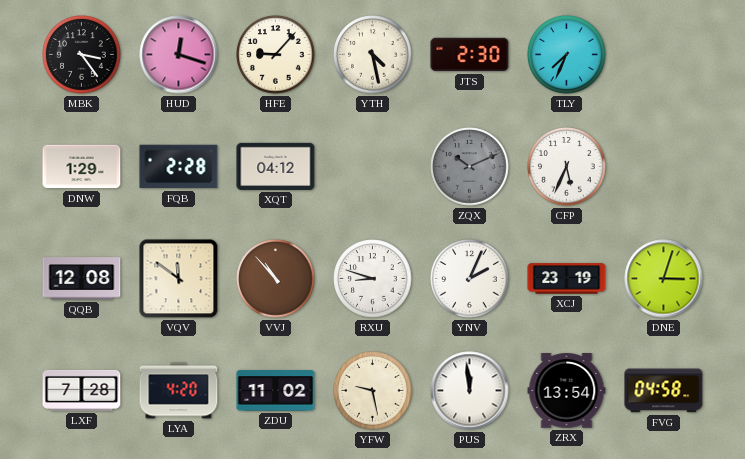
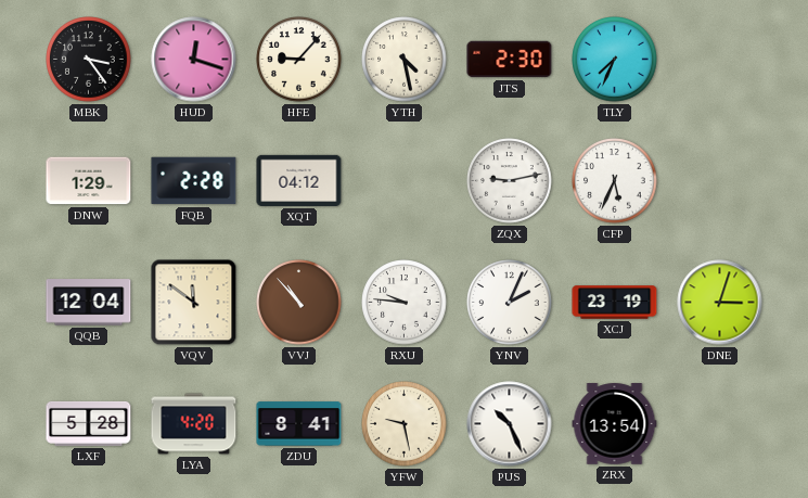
ZQX: 10:11 -> 9:13 (510, 181)
ZQX dial: grey -> white (510, 181)
QQB: 12:08 -> 12:04 (89, 303)
RXU: 8:48 -> 9:46 (405, 303)
LXF: 7:28 -> 5:28 (89, 423)
ZDU: 11:02 -> 8:41 (299, 424)
PUS: 11:59 -> 10:26 (510, 424)
FVG: 04:58 -> none (664, 391)
